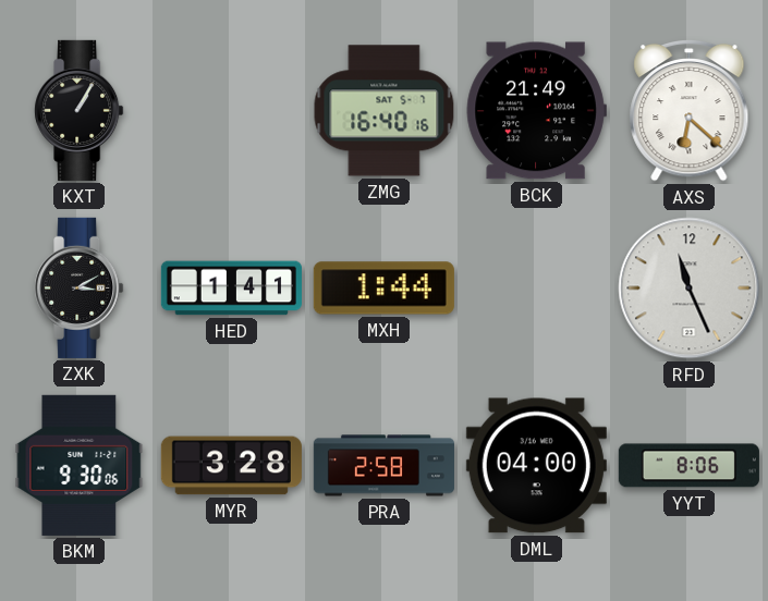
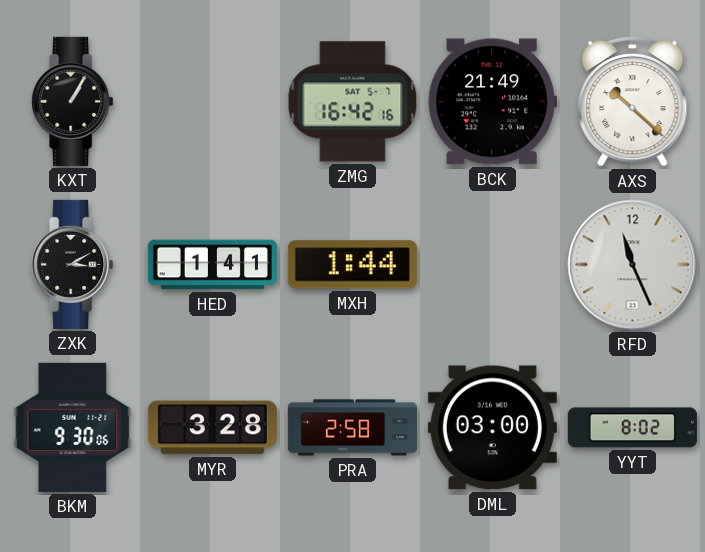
ZMG: 16:40 -> 16:42 (353, 102)
AXS: 6:22 -> 10:22 (633, 101)
DML: 04:00 -> 03:00 (492, 428)
YYT: 8:06 -> 8:02 (632, 428)
